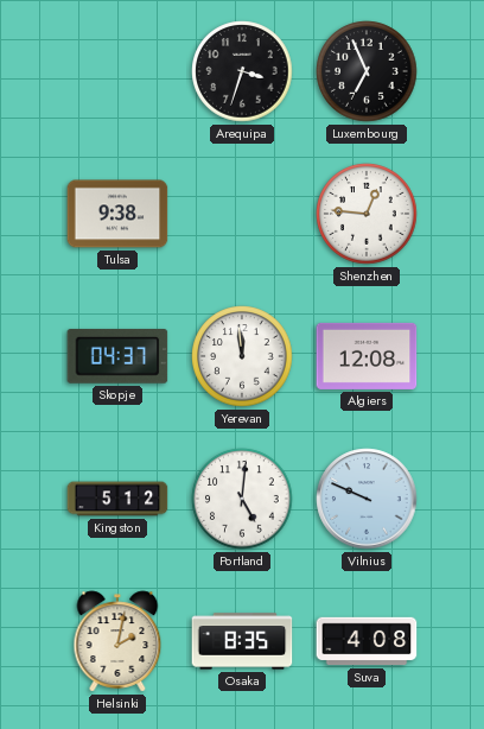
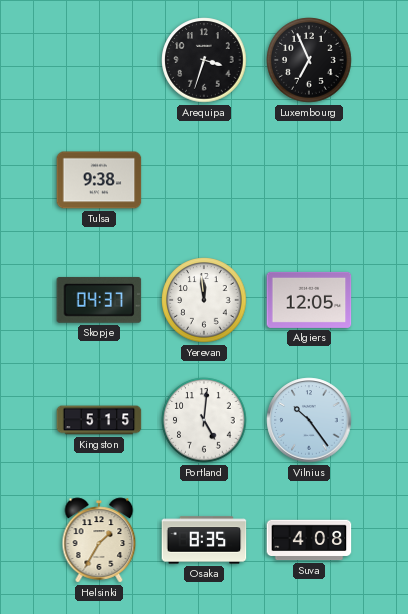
Shenzhen: 12:46 -> none (367, 214)
Algiers: 12:08 -> 12:05 (309, 300)
Kingston: 5:12 -> 5:15 (99, 420)
Vilnius: 9:49 -> 10:24 (309, 420)
Helsinki: 2:02 -> 1:35 (99, 540)
